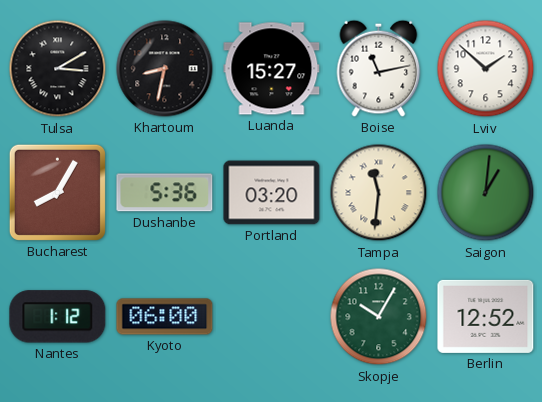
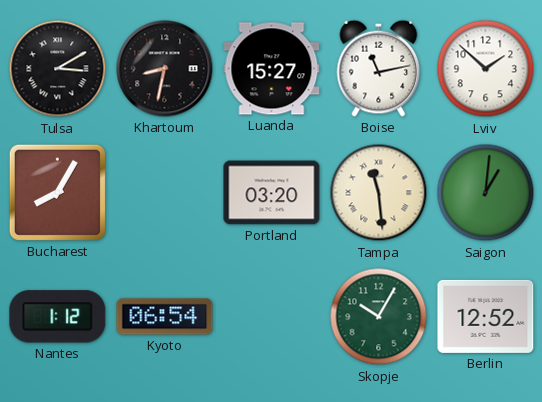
Dushanbe: 5:36 -> none (165, 193)
Tampa: 11:31 -> 11:29 (379, 193)
Kyoto: 06:00 -> 06:54 (165, 317)
